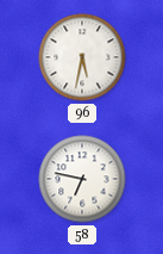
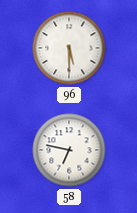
96: 5:32 -> 5:30 (69, 48)
